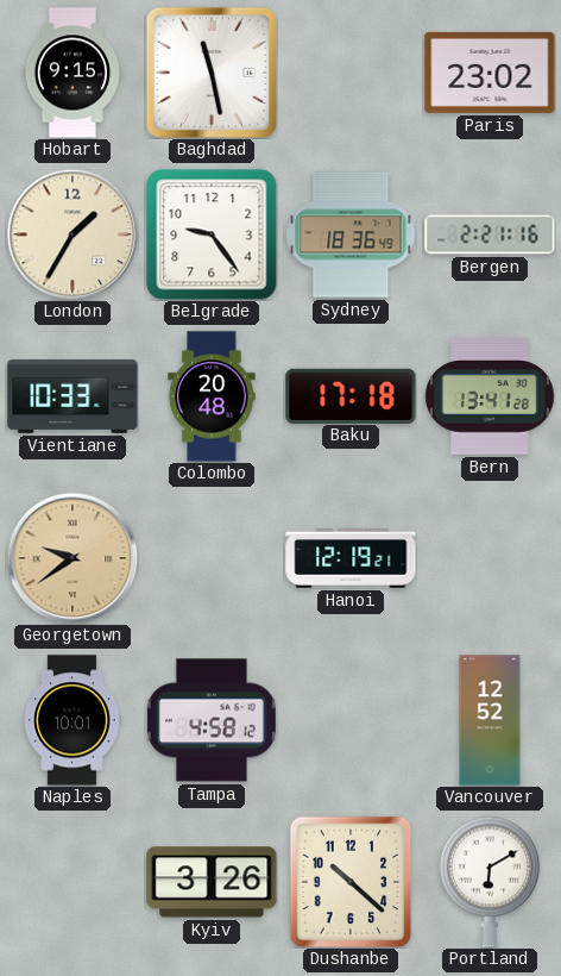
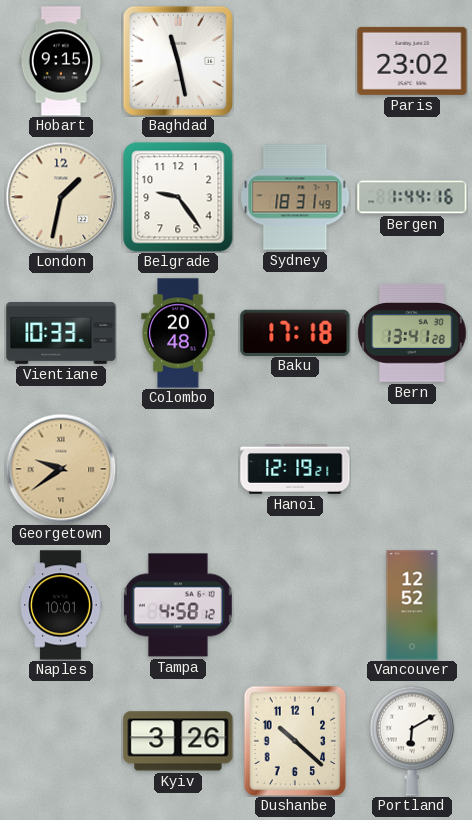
London: 1:35 -> 1:32 (61, 197)
Sydney: 18:36 -> 18:31 (295, 197)
Bergen: 2:21 -> 1:44 (412, 197)
